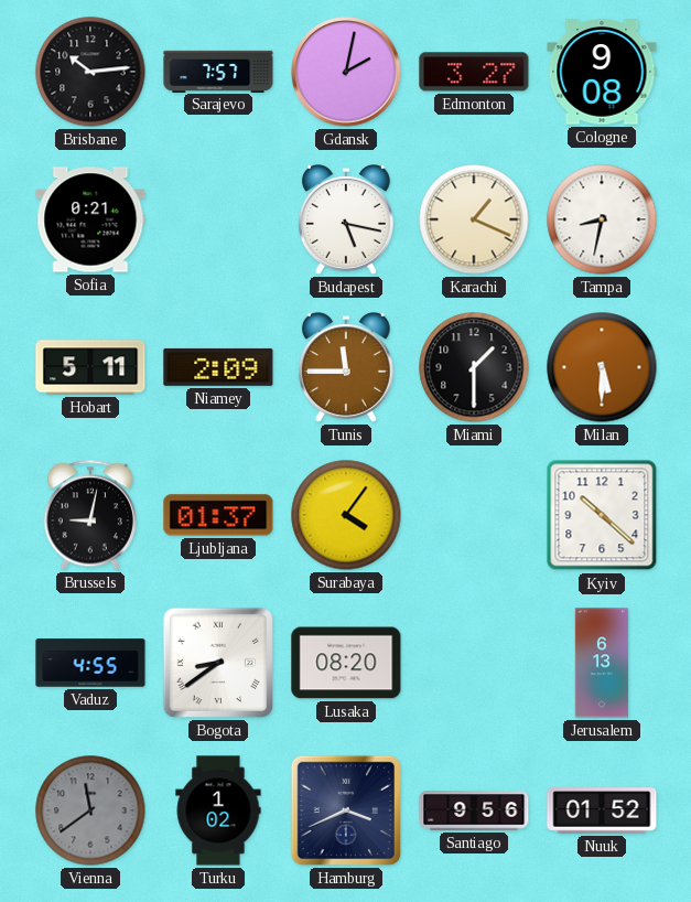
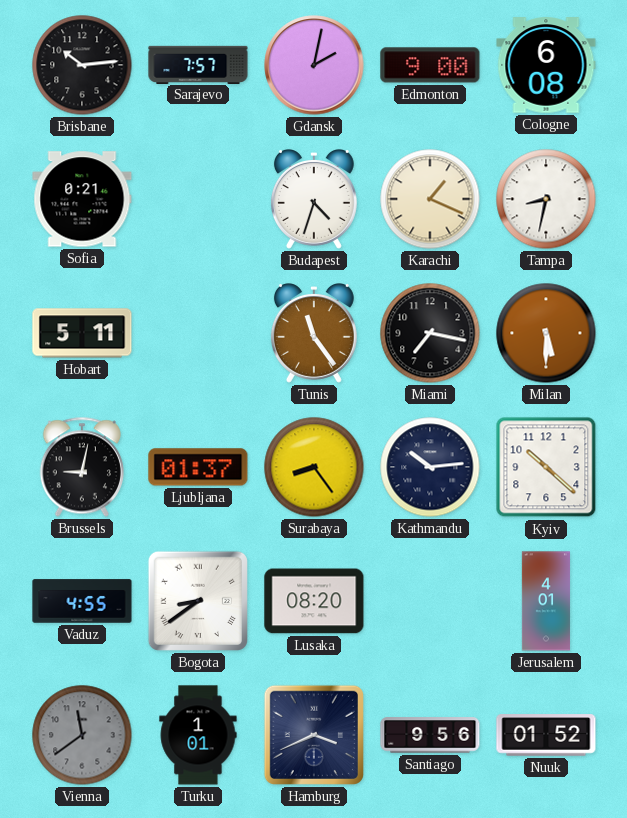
Edmonton: 3:27 -> 9:00 (430, 65)
Cologne: 9:08 -> 6:08 (546, 65)
Budapest: 5:17 -> 4:33 (314, 200)
Niamey: 2:09 -> none (218, 367)
Tunis: 11:45 -> 11:24 (314, 334)
Miami: 1:30 -> 7:17 (430, 333)
Surabaya: 4:06 -> 8:24 (314, 467)
Kathmandu: none -> 10:14 (430, 467)
Jerusalem: 6:13 -> 4:01 (546, 601)
Turku: 1:02 -> 1:01 (198, 735)
